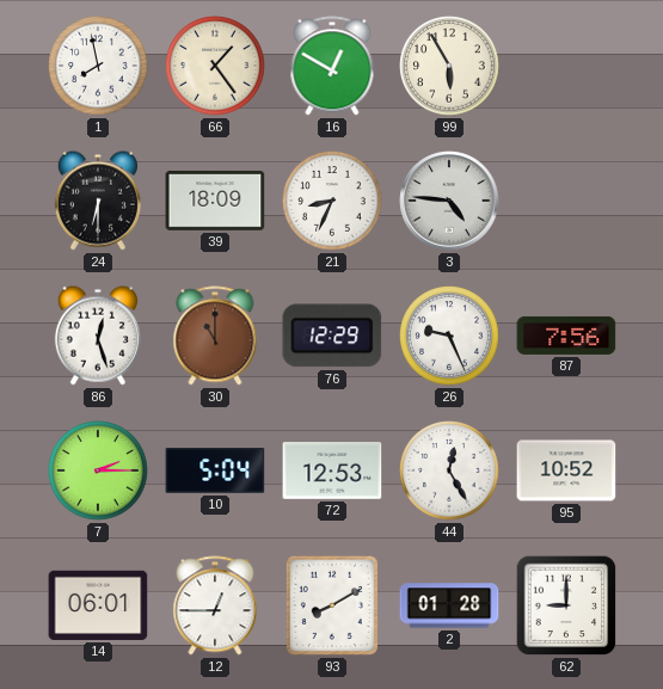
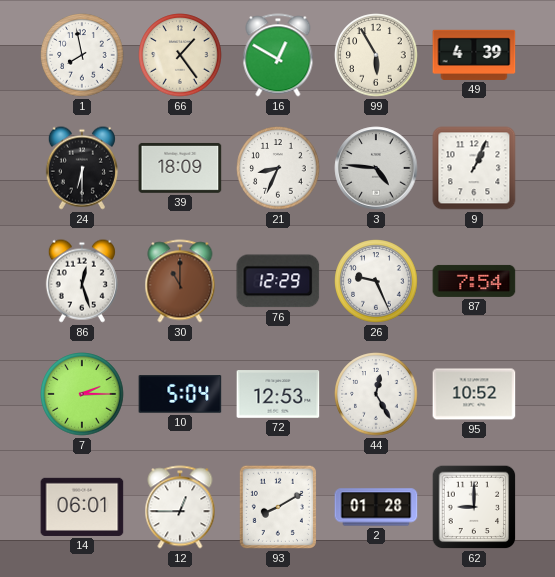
49: none -> 4:39 (474, 55)
9: none -> 1:04 (474, 168)
87: 7:56 -> 7:54 (474, 281)
